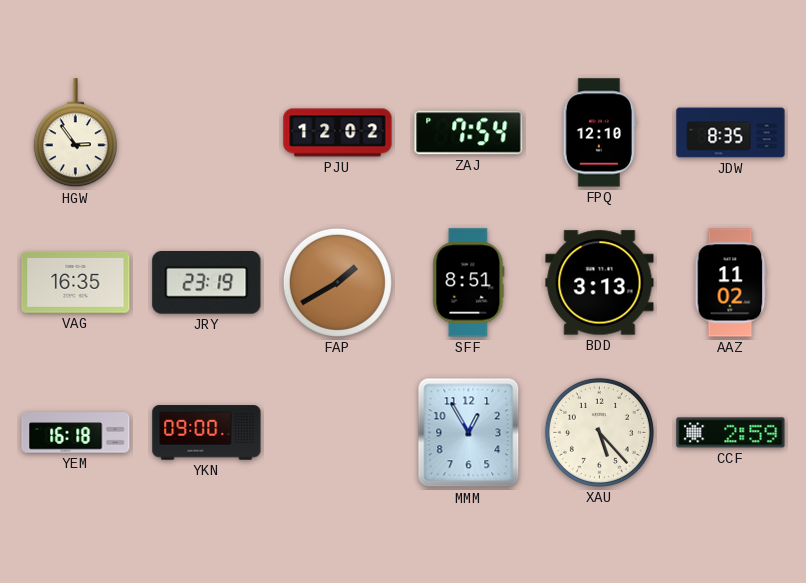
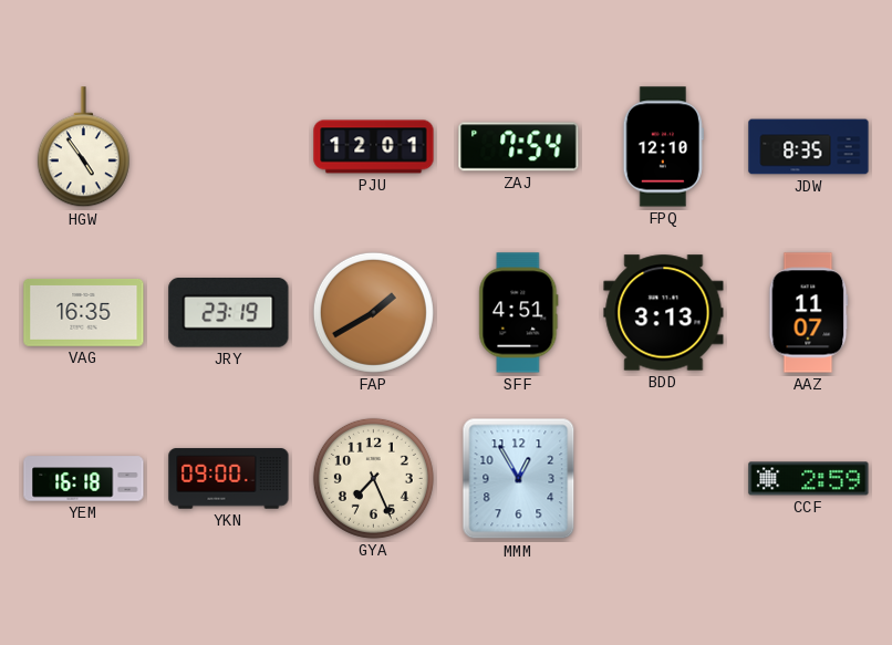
HGW: 2:54 -> 4:54 (83, 147)
PJU: 12:02 -> 12:01 (374, 147)
SFF: 8:51 -> 4:51 (519, 313)
AAZ: 11:02 -> 11:07 (809, 313)
GYA: none -> 7:26 (373, 478)
XAU: 5:23 -> none (599, 432)
